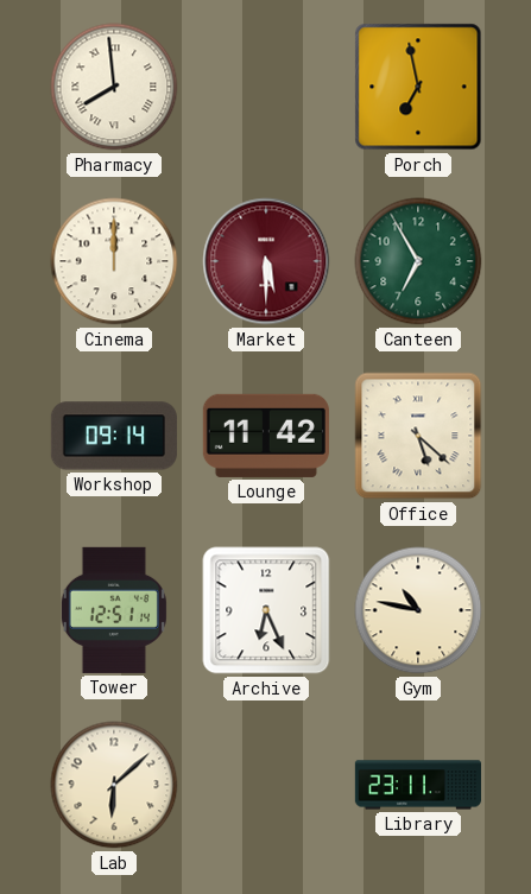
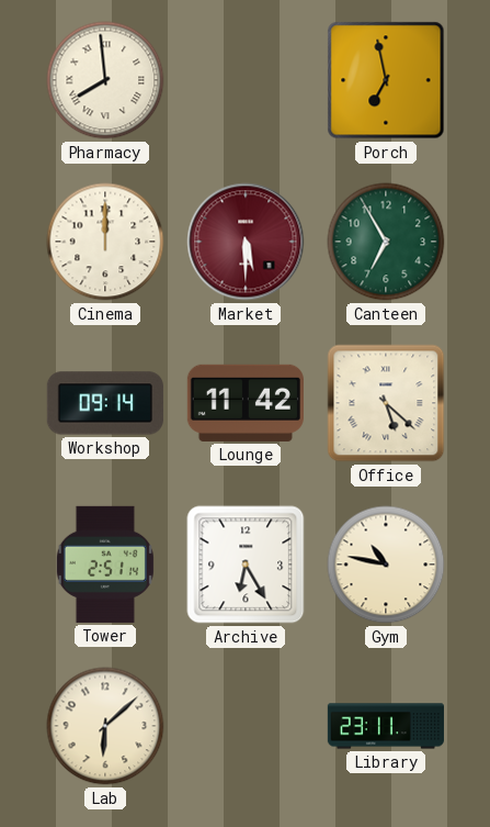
Tower: 12:51 -> 2:51 (105, 565)
Archive: 6:26 -> 6:25 (246, 565)
